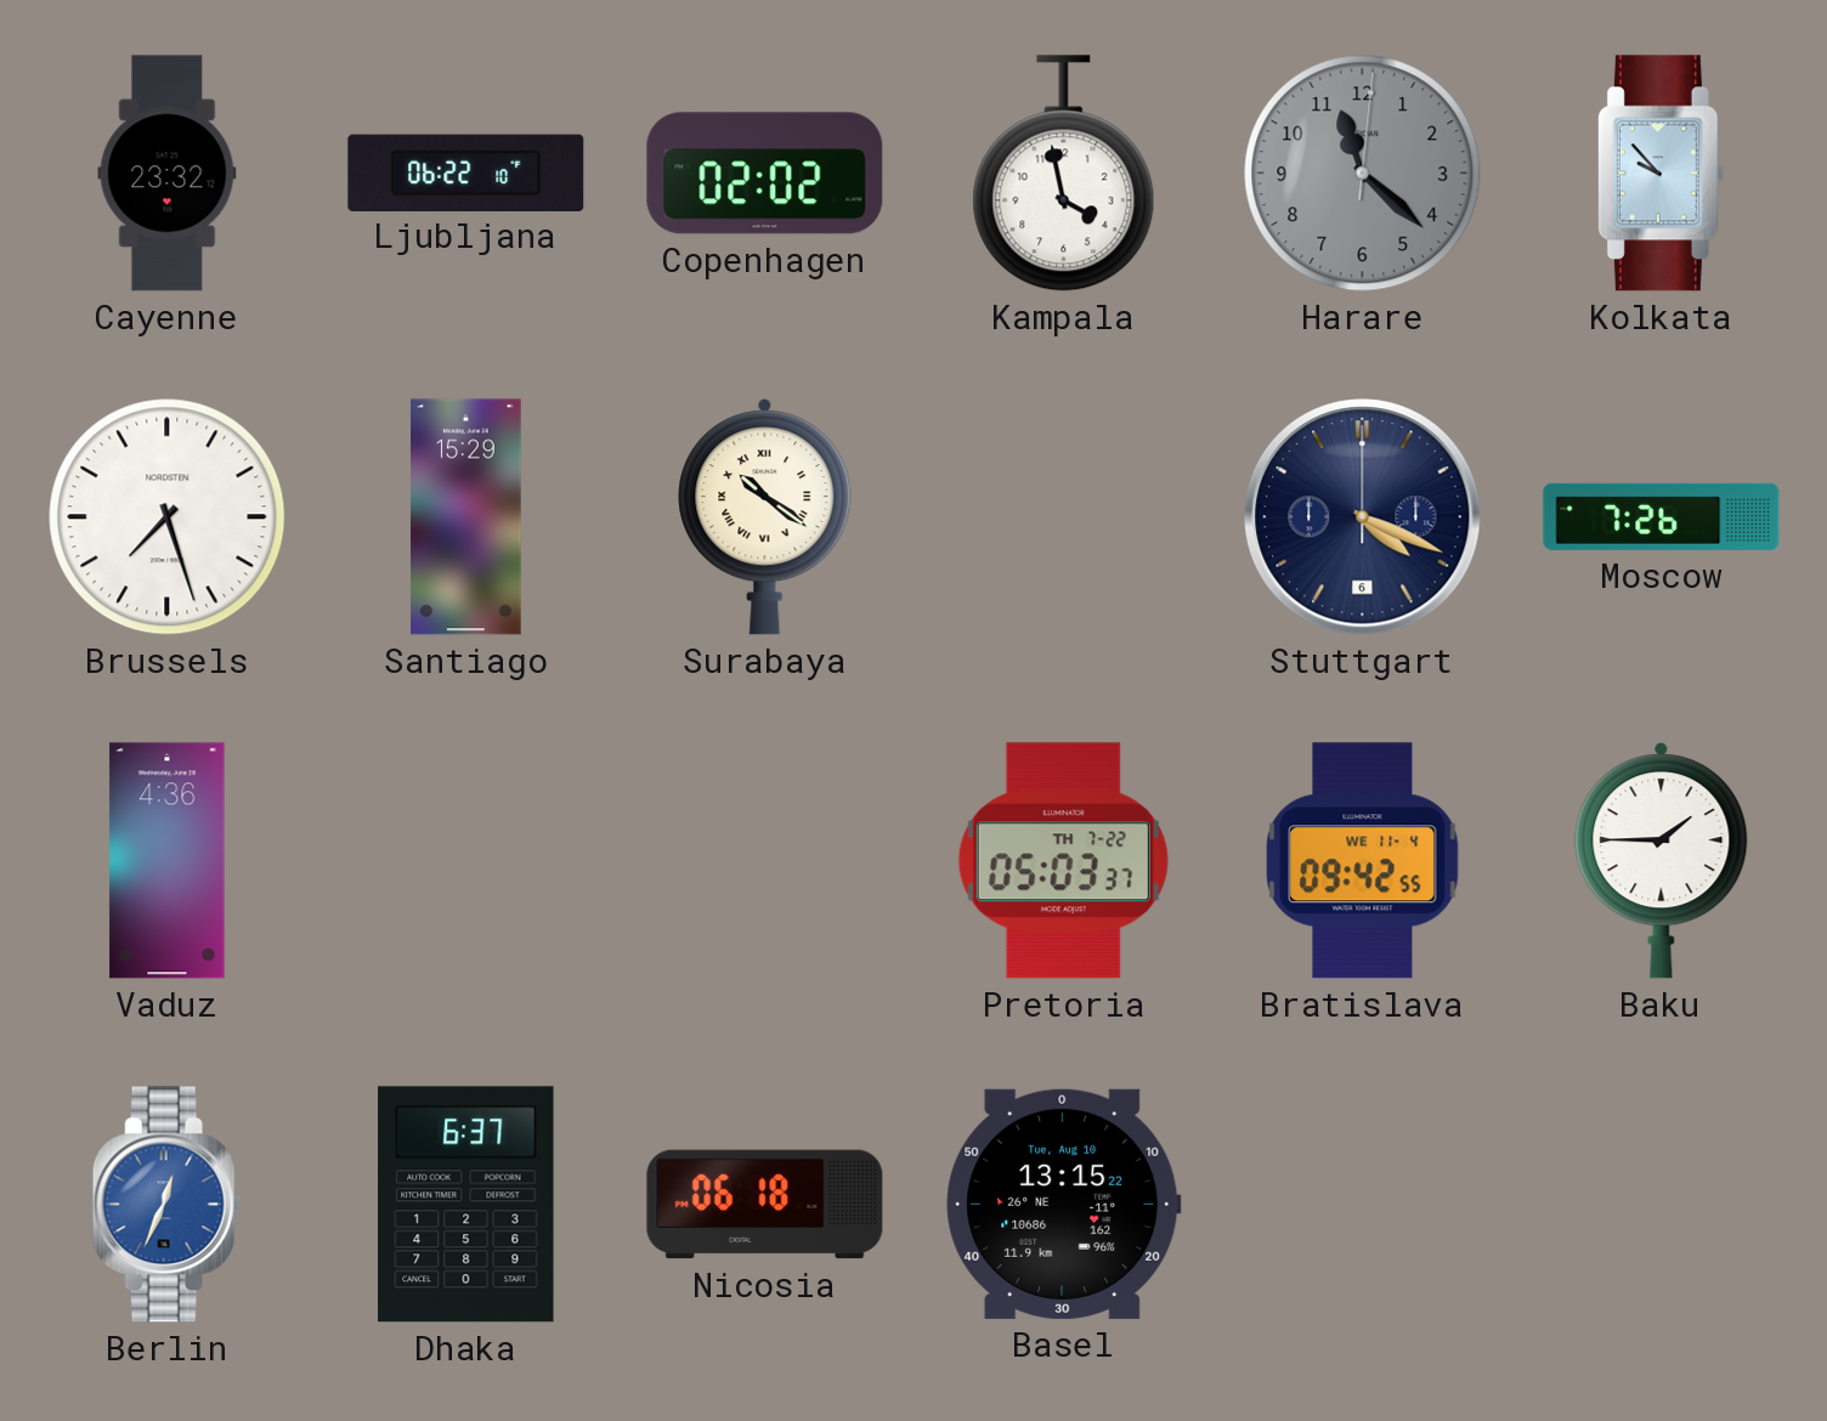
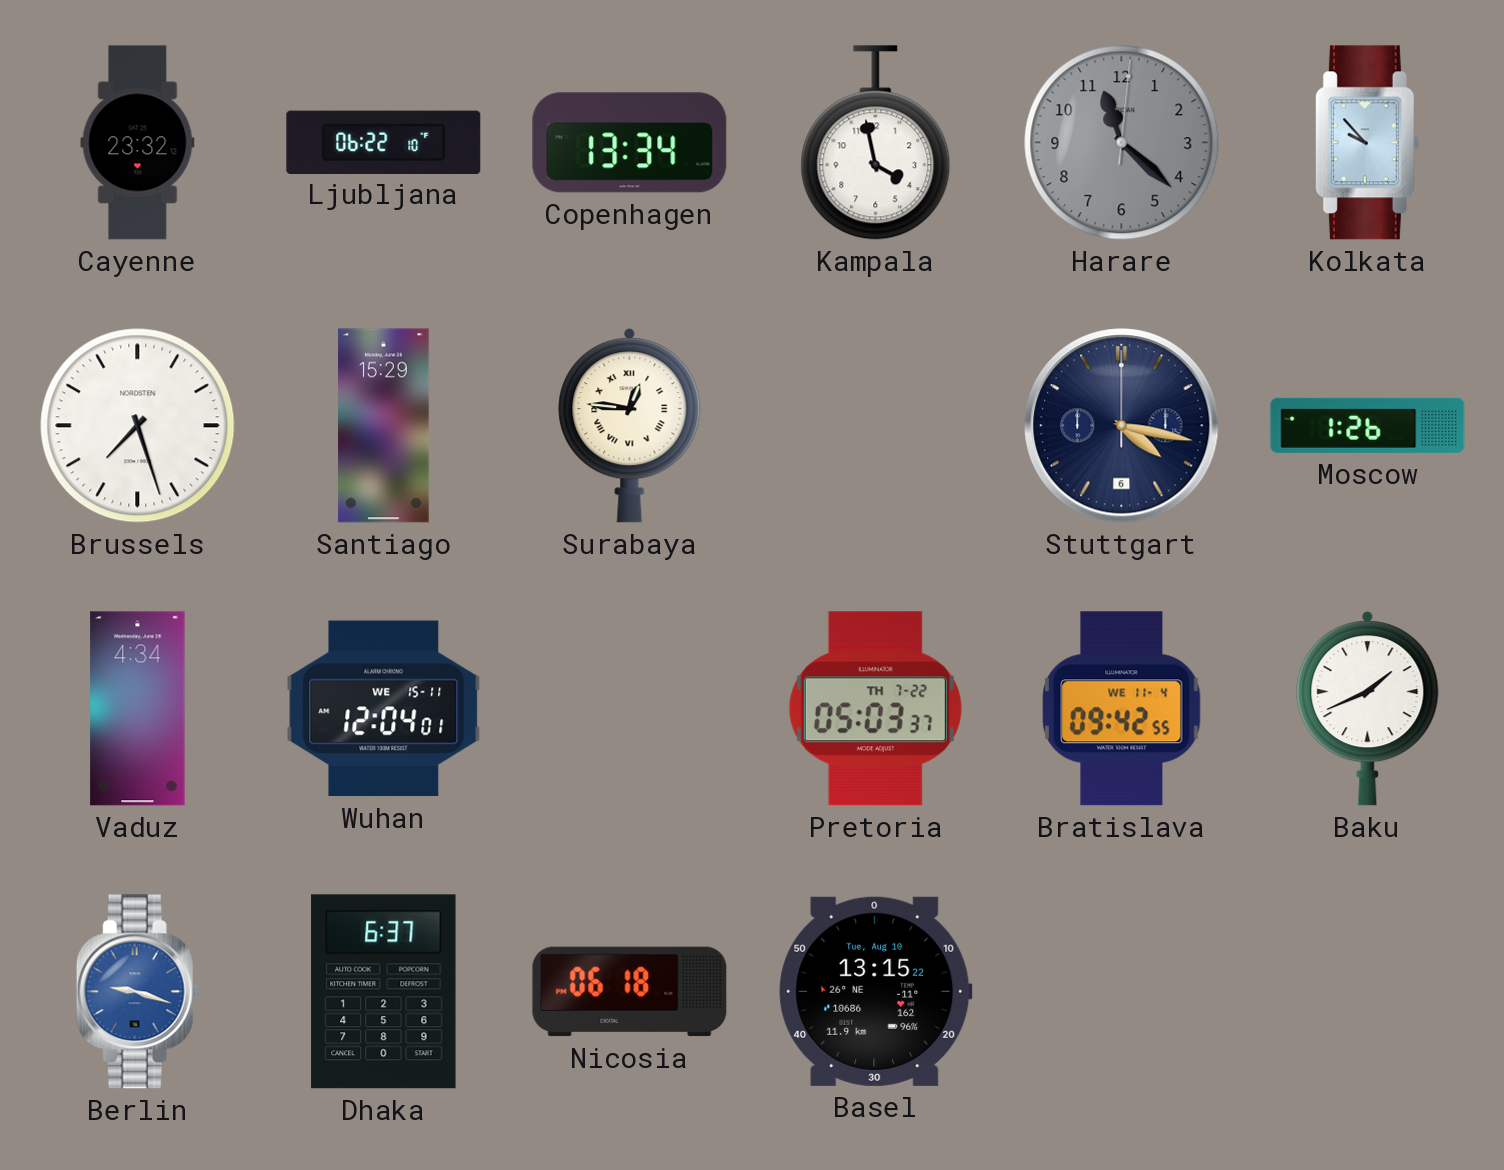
Copenhagen: 02:02 -> 13:34 (630, 143)
Surabaya: 10:21 -> 12:46 (630, 426)
Stuttgart: 4:19 -> 4:17 (1122, 426)
Moscow: 7:26 -> 1:26 (1368, 425)
Vaduz: 4:36 -> 4:34 (138, 709)
Wuhan: none -> 12:04 (384, 709)
Baku: 1:45 -> 1:41 (1368, 709)
Berlin: 12:34 -> 9:18 (137, 992)
